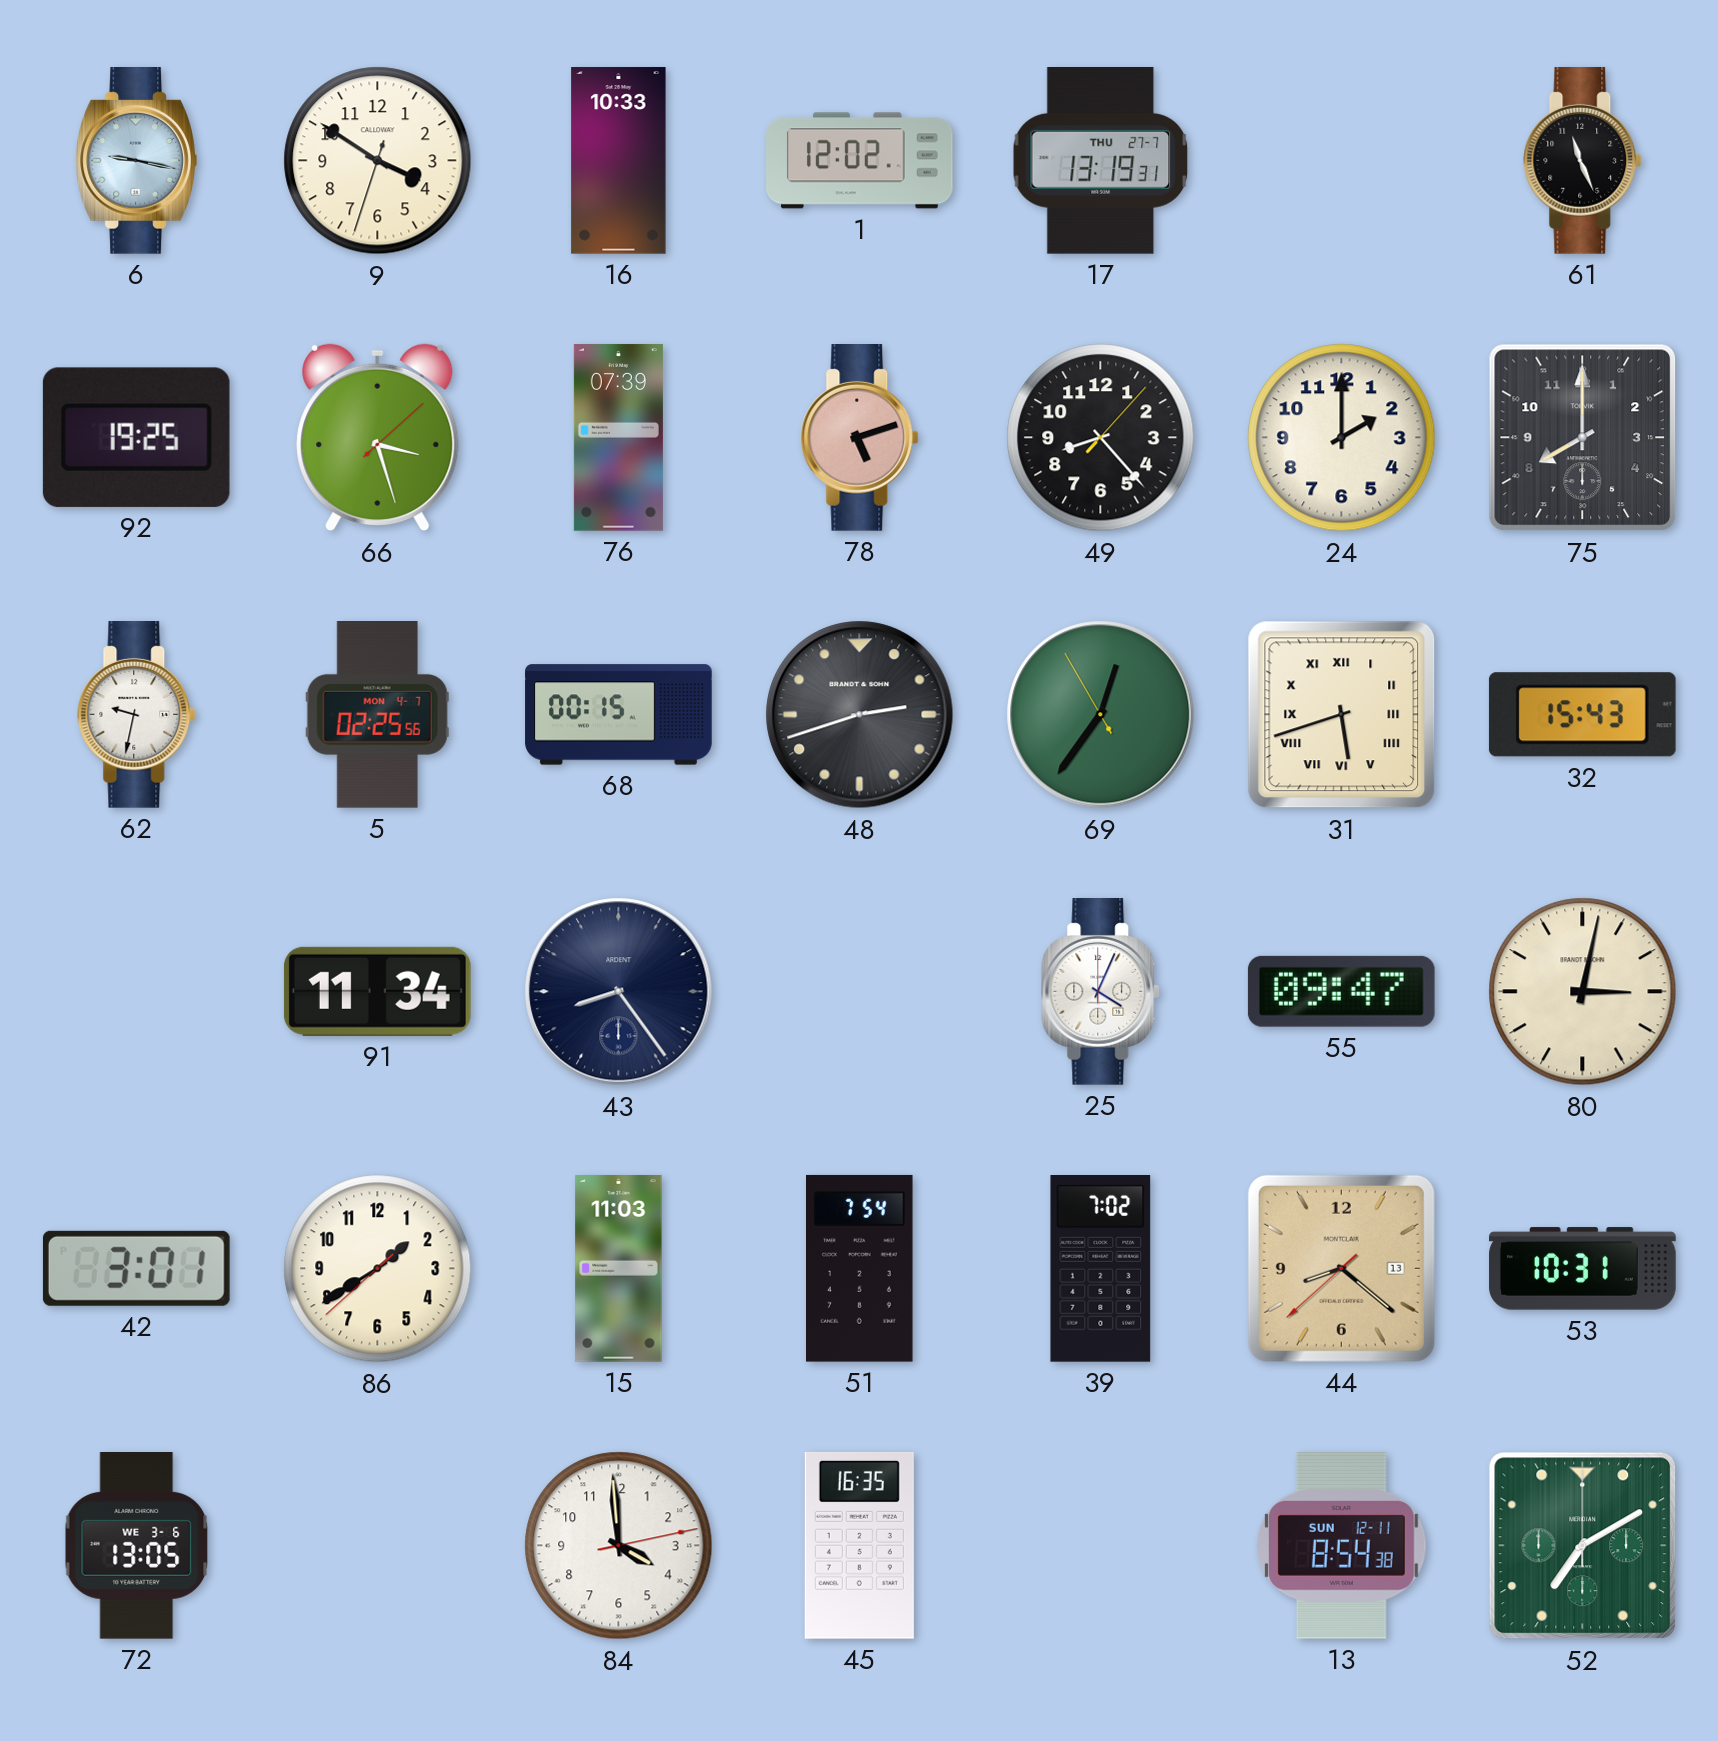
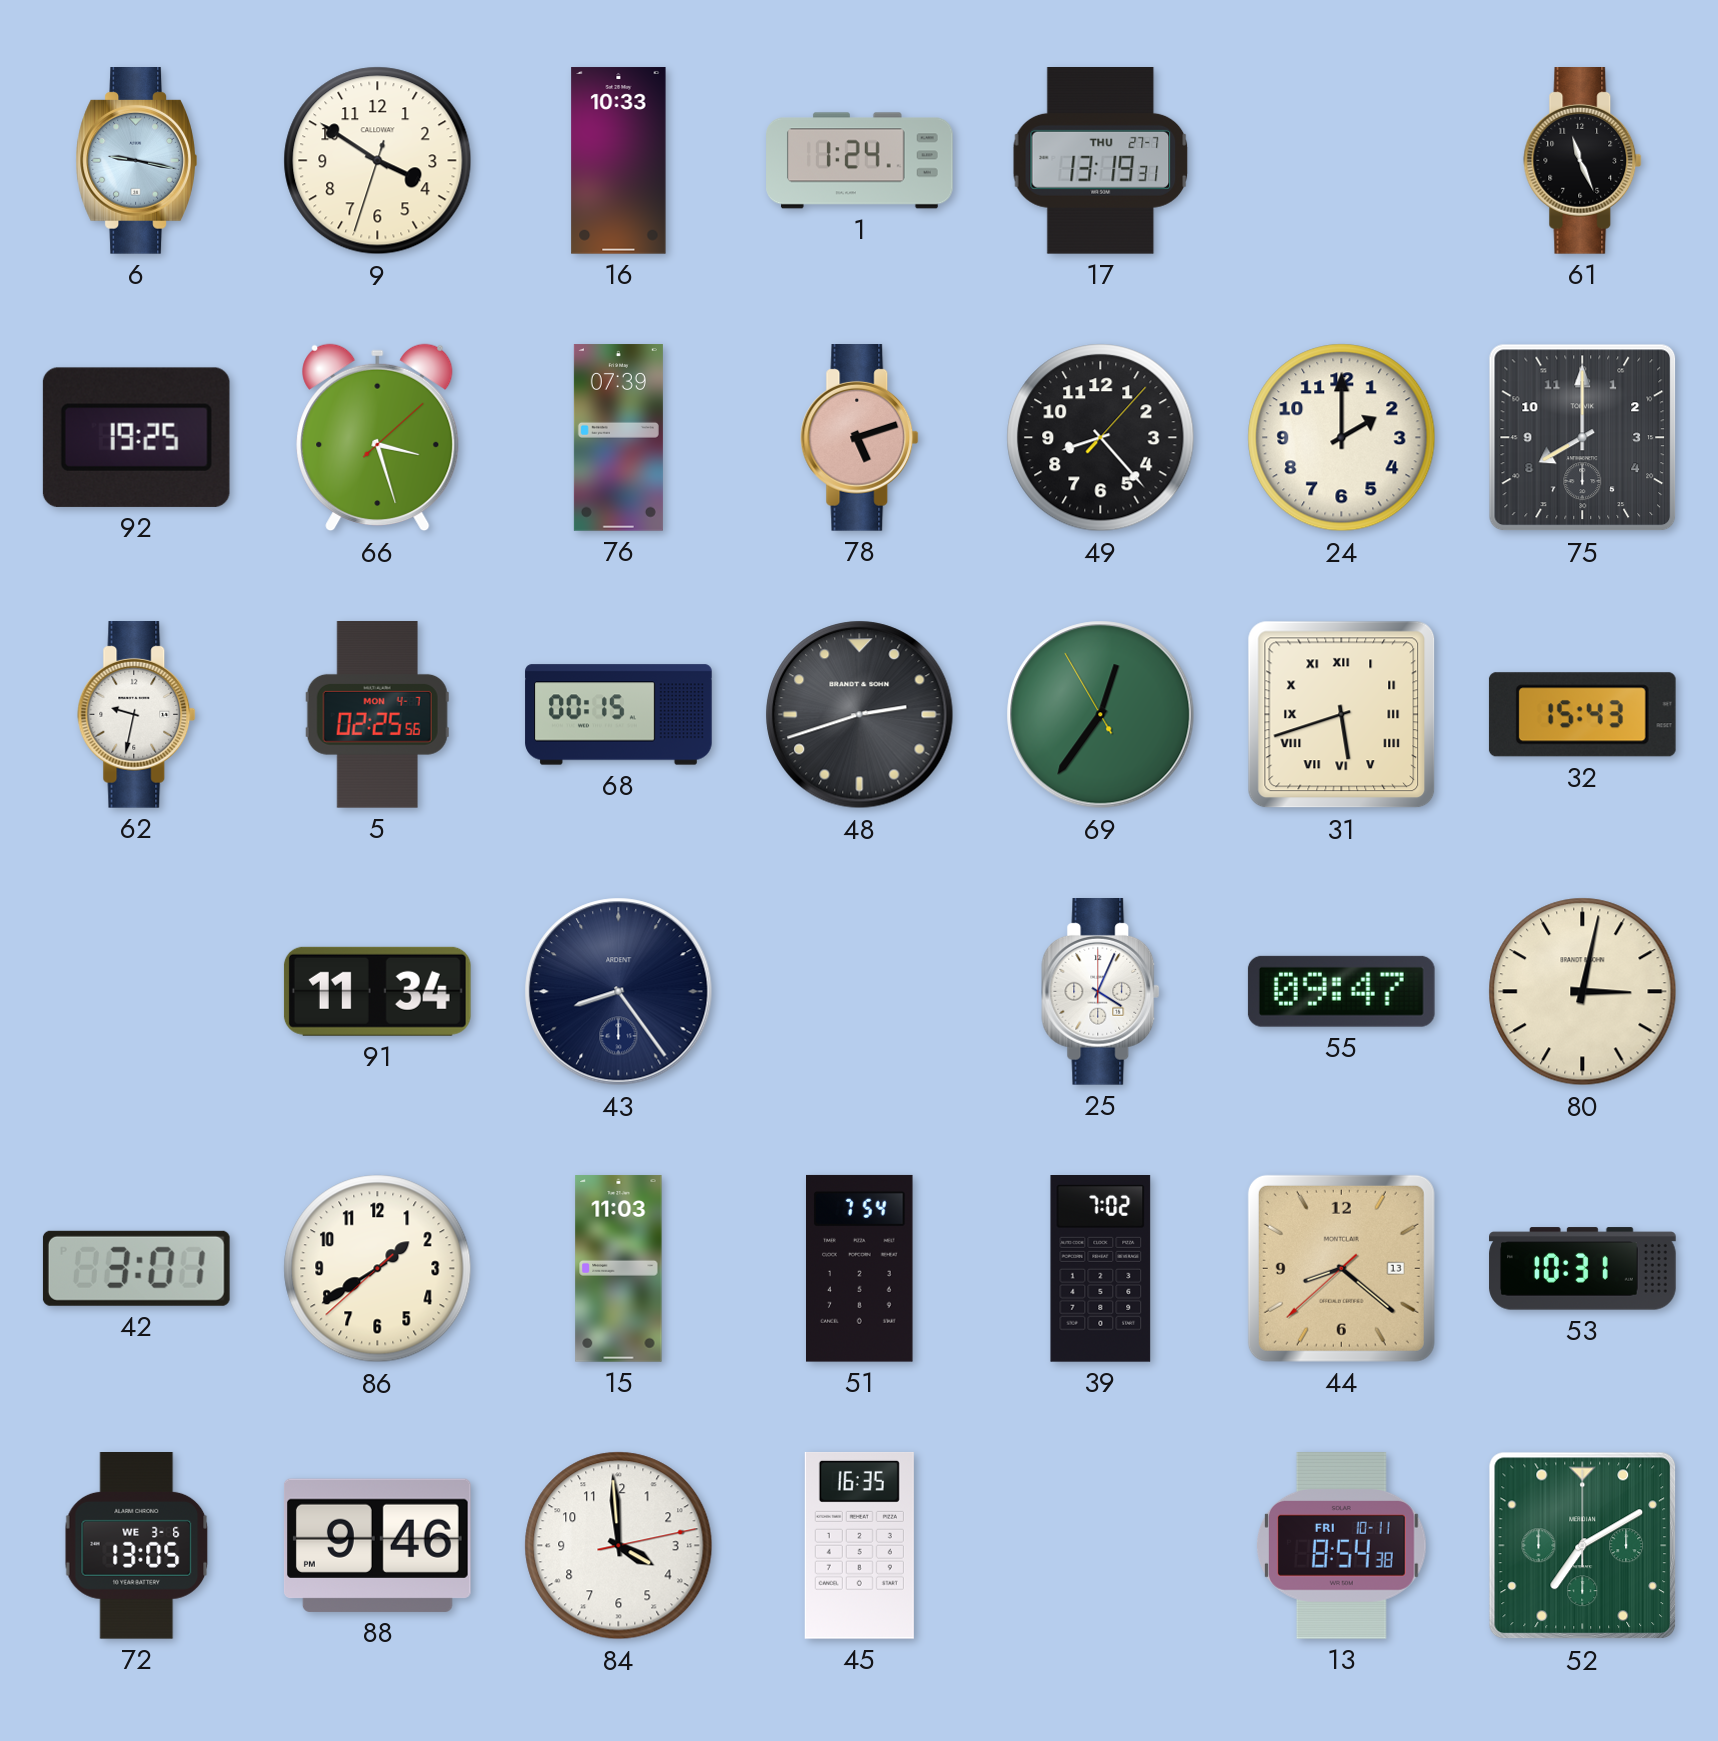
1: 12:02 -> 1:24 (860, 161)
88: none -> 9:46 (377, 1545)
13 date: SUN 12-11 -> FRI 10-11 (1342, 1546)
